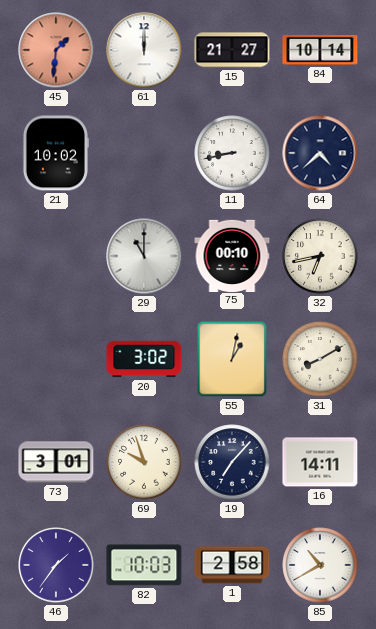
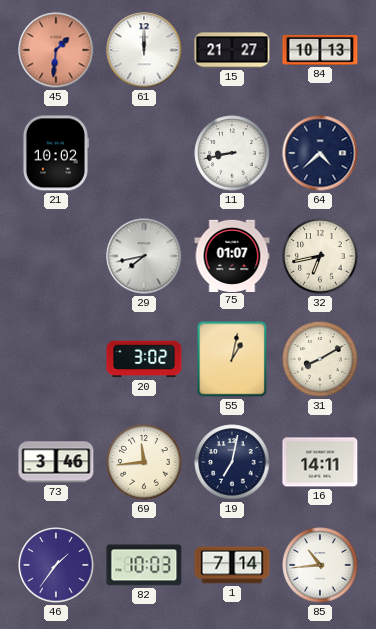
84: 10:14 -> 10:13 (320, 50)
29: 11:00 -> 7:43 (144, 256)
75: 00:10 -> 01:07 (232, 255)
73: 3:01 -> 3:46 (56, 462)
69: 9:57 -> 11:44 (144, 462)
19: 7:07 -> 7:02 (232, 462)
1: 2:58 -> 7:14 (232, 565)
85: 10:40 -> 10:44 (320, 565)
